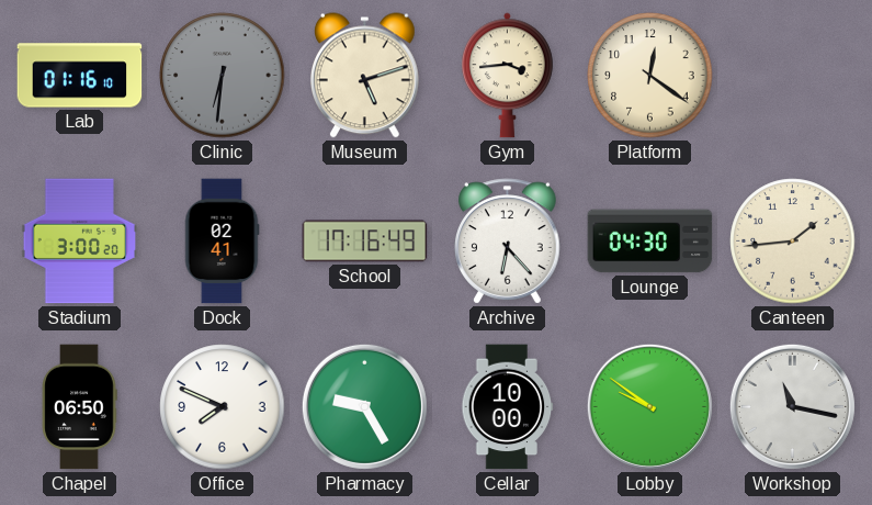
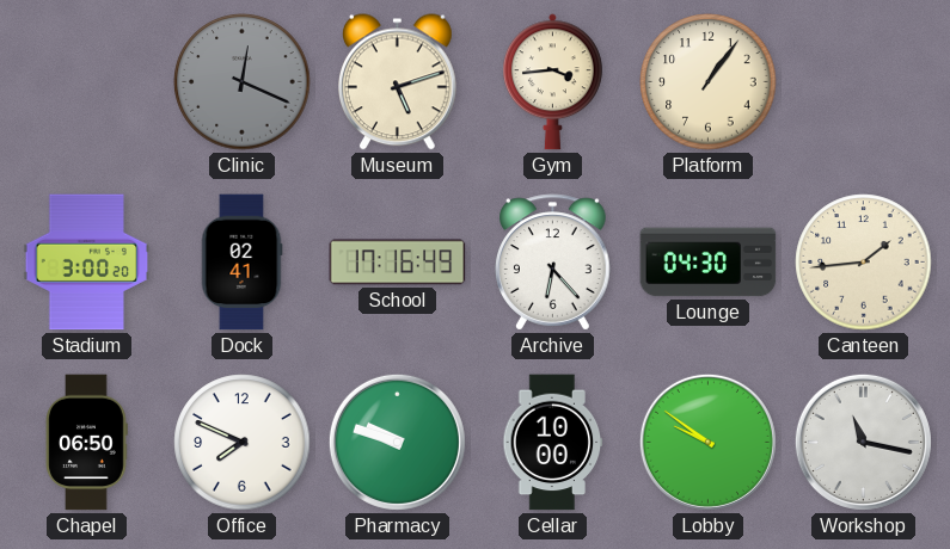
Lab: 01:16 -> none (80, 76)
Clinic: 6:31 -> 12:19 (243, 82)
Platform: 12:21 -> 1:06 (709, 82)
Pharmacy: 9:25 -> 9:48 (397, 442)
